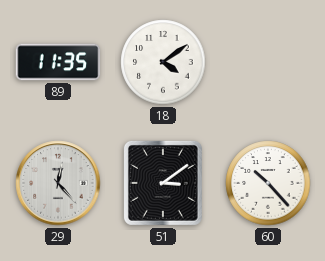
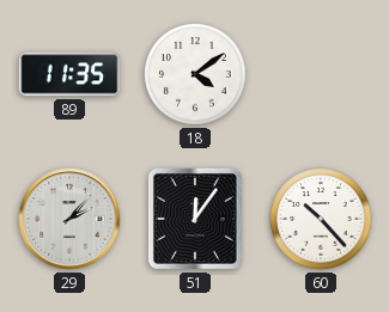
29: 12:23 -> 2:07 (69, 219)
51: 3:09 -> 12:06 (195, 219)
